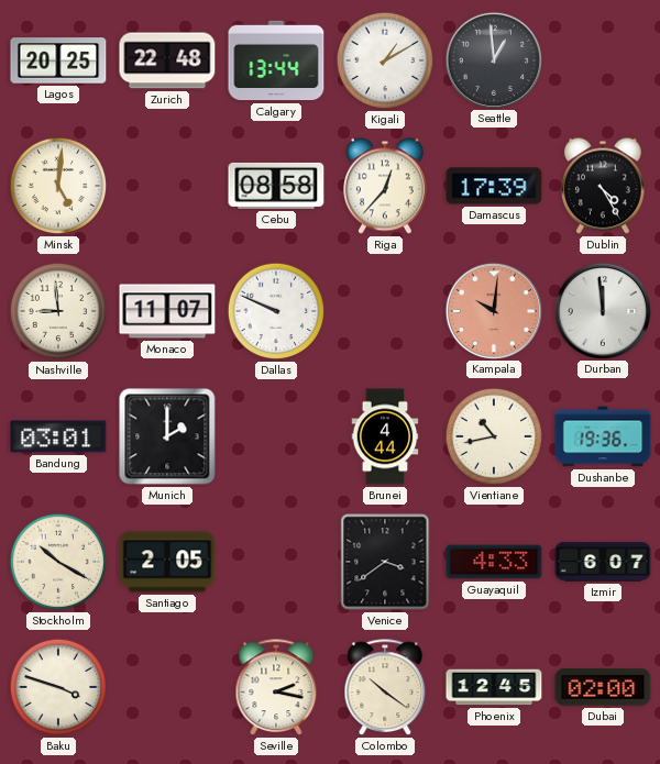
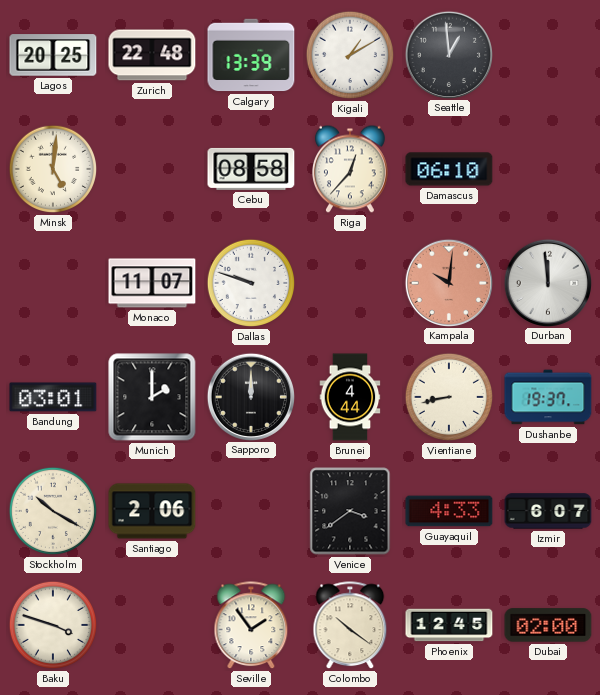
Calgary: 13:44 -> 13:39 (251, 55)
Damascus: 17:39 -> 06:10 (449, 169)
Dublin: 4:25 -> none (604, 186)
Nashville: 8:59 -> none (58, 311)
Dallas: 9:49 -> 9:48 (251, 283)
Sapporo: none -> 12:00 (250, 396)
Vientiane: 10:43 -> 8:43 (449, 397)
Dushanbe: 19:36 -> 19:37 (548, 397)
Santiago: 2:05 -> 2:06 (152, 511)
Seville: 2:17 -> 1:54 (251, 626)
